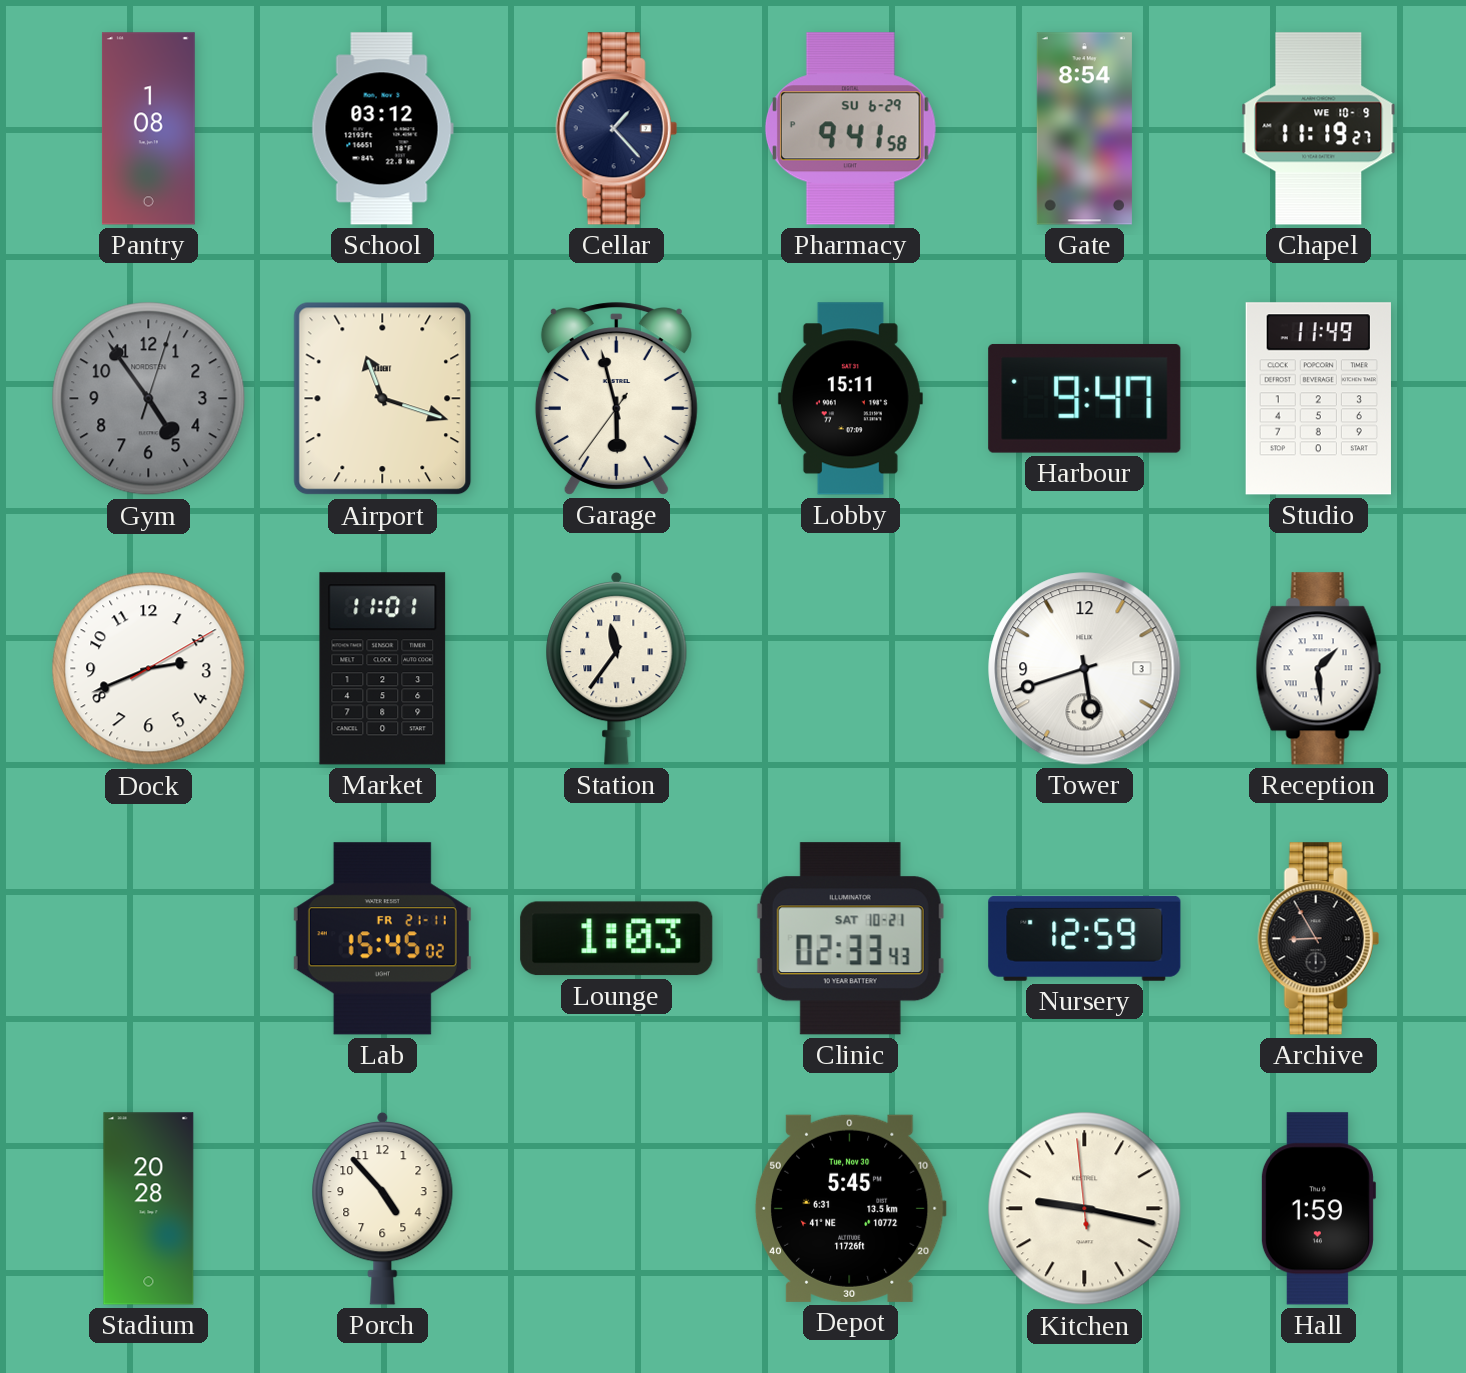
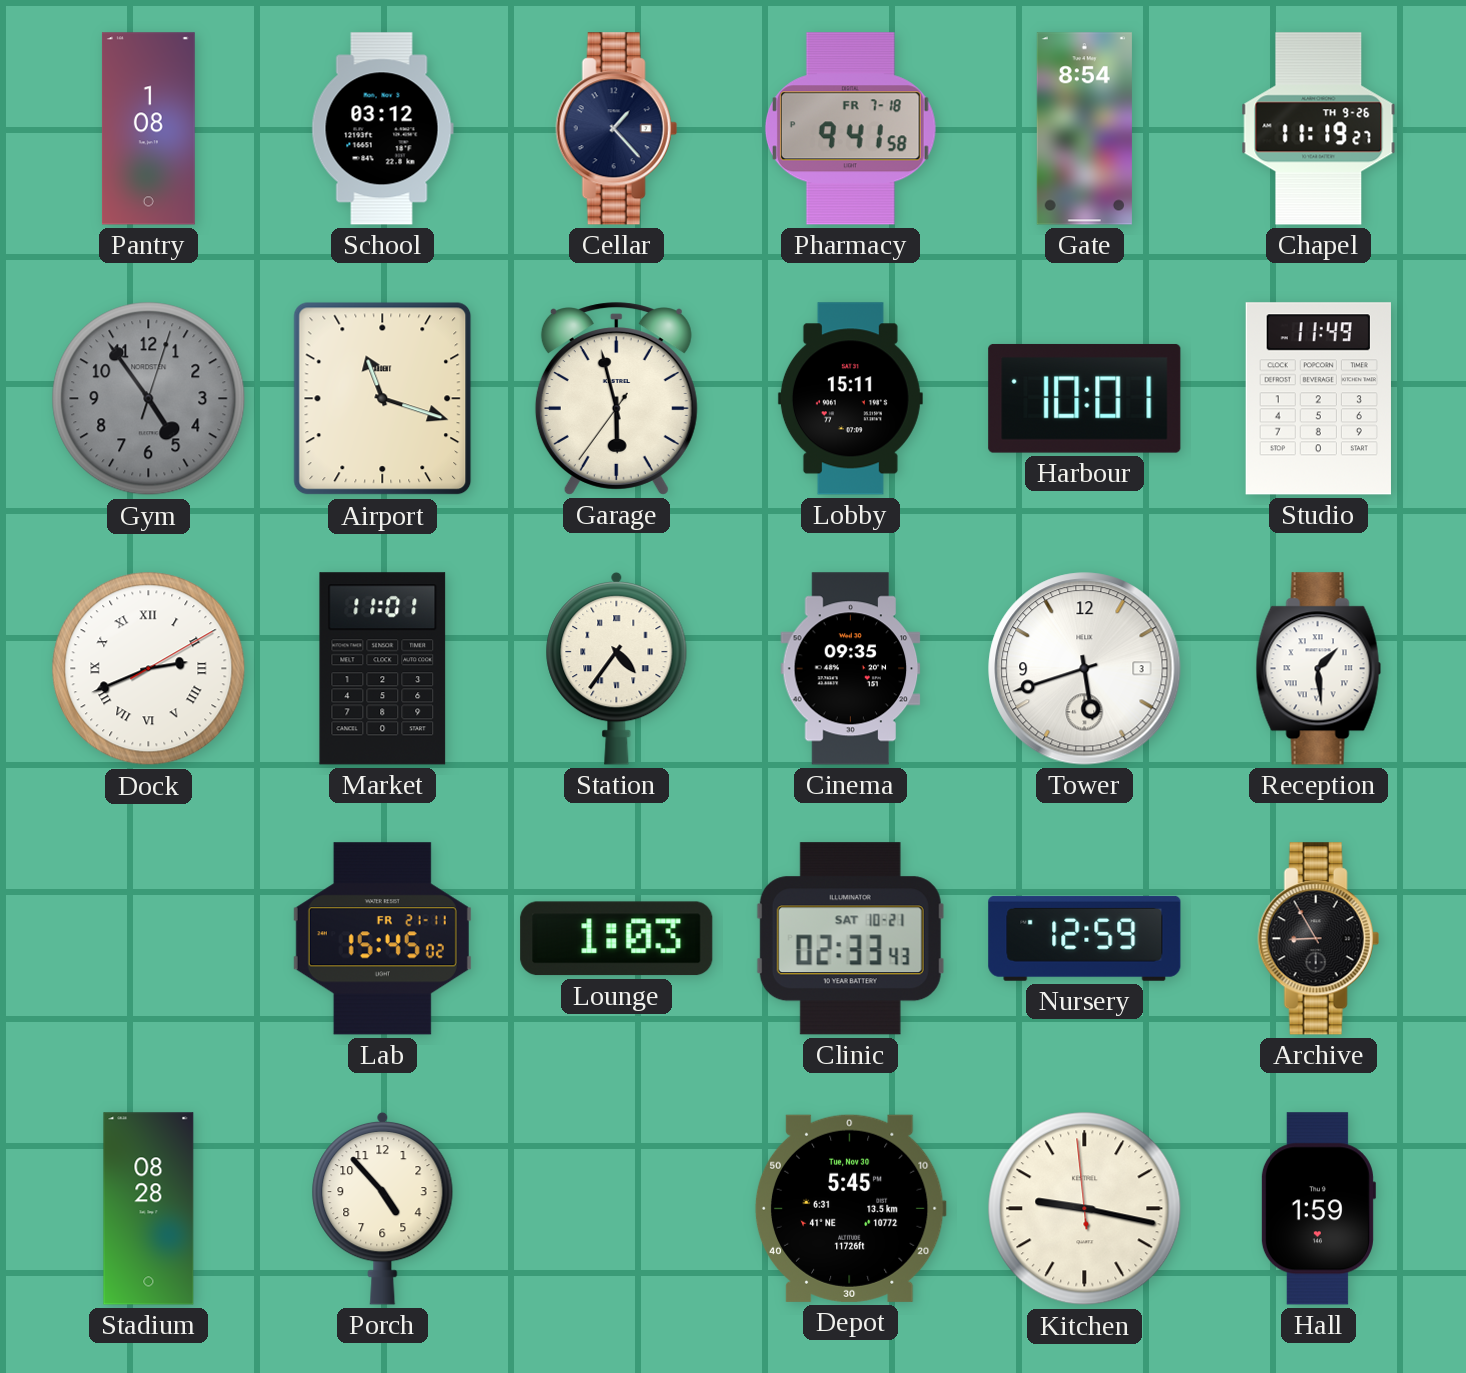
Pharmacy date: SU 6-29 -> FR 7-18 (850, 129)
Chapel date: WE 10-9 -> TH 9-26 (1319, 129)
Harbour: 9:47 -> 10:01 (1085, 398)
Dock numerals: Arabic -> Roman (149, 669)
Station: 11:36 -> 4:36 (617, 668)
Cinema: none -> 09:35 (851, 669)
Stadium: 20:28 -> 08:28 (149, 1209)
